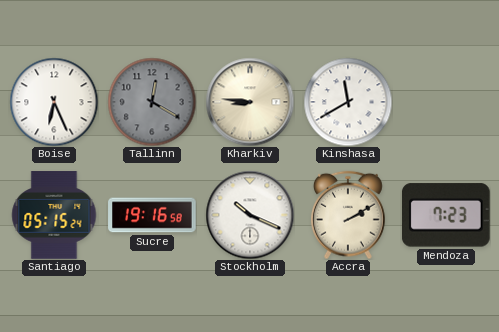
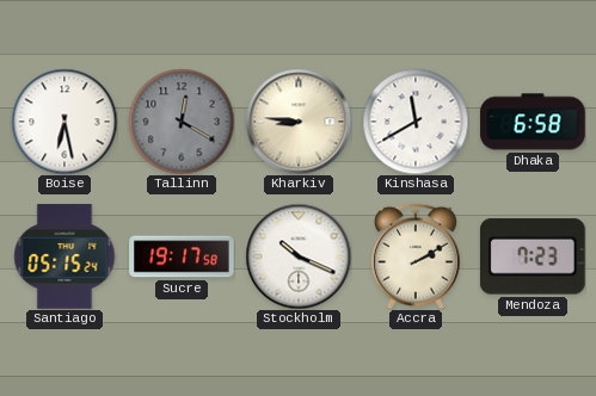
Boise: 6:26 -> 6:28 (64, 122)
Dhaka: none -> 6:58 (533, 122)
Sucre: 19:16 -> 19:17 (182, 256)
